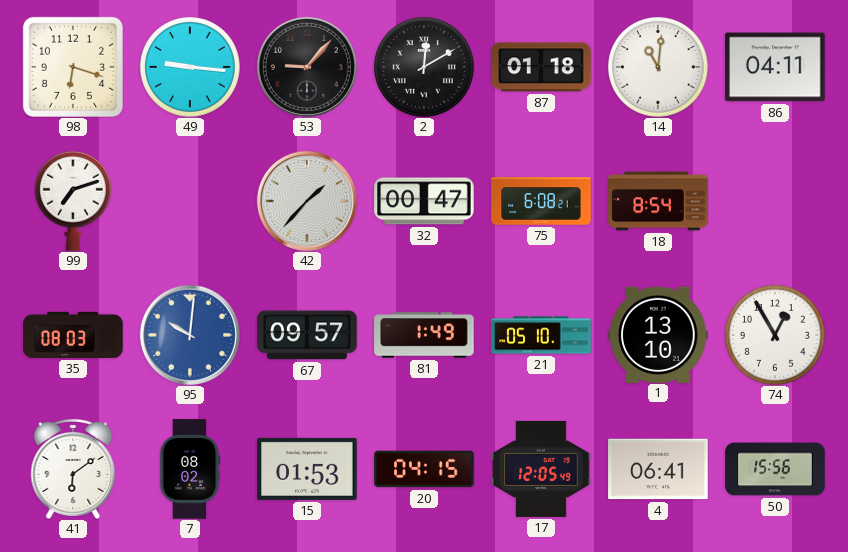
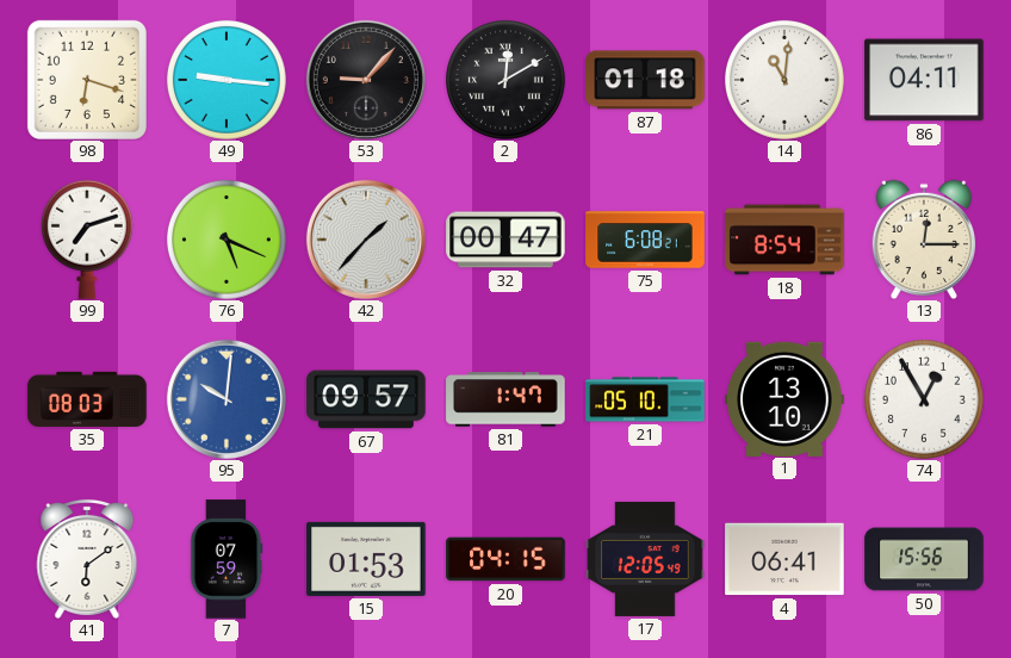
76: none -> 5:19 (227, 240)
13: none -> 12:15 (924, 240)
81: 1:49 -> 1:47 (505, 399)
7: 08:02 -> 07:59 (227, 559)
